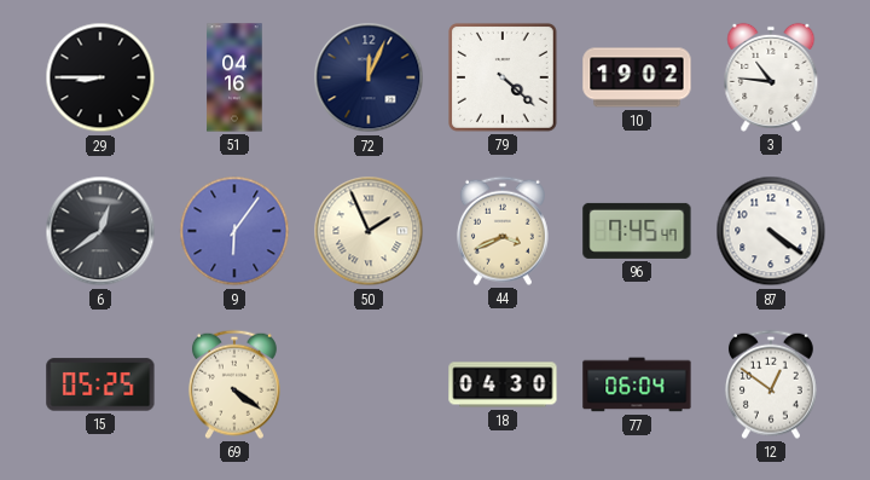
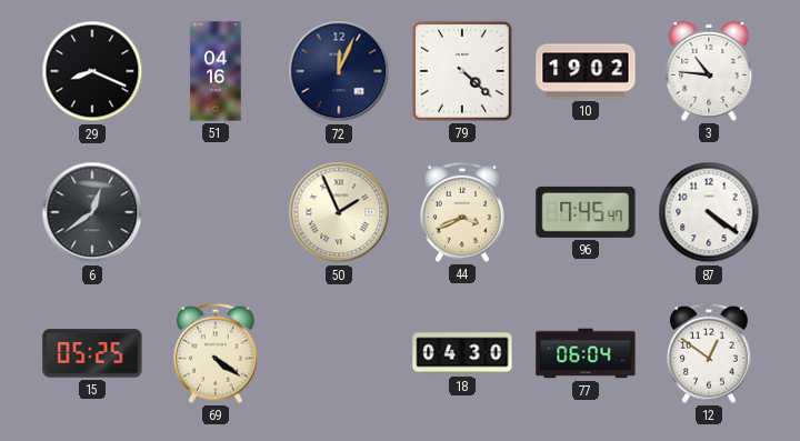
29: 8:45 -> 8:19 (92, 71)
9: 6:06 -> none (234, 231)
